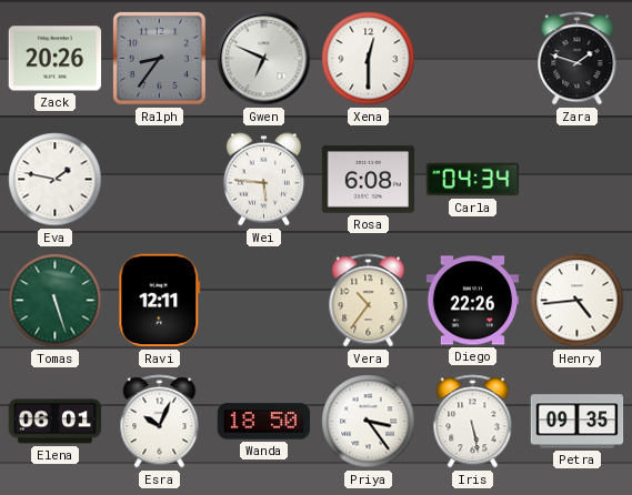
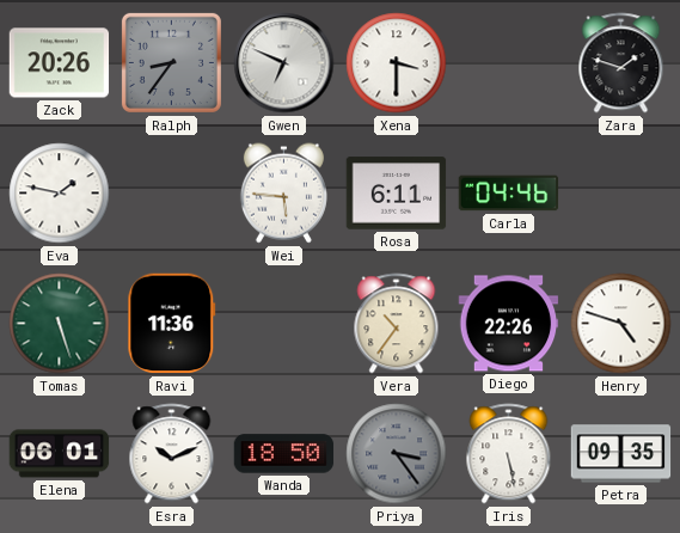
Xena: 12:30 -> 3:30 (397, 63)
Rosa: 6:08 -> 6:11 (397, 194)
Carla: 04:34 -> 04:46 (509, 194)
Ravi: 12:11 -> 11:36 (172, 324)
Henry: 4:44 -> 4:48 (621, 324)
Esra: 10:04 -> 10:11 (172, 454)
Priya dial: white -> grey (397, 454)
